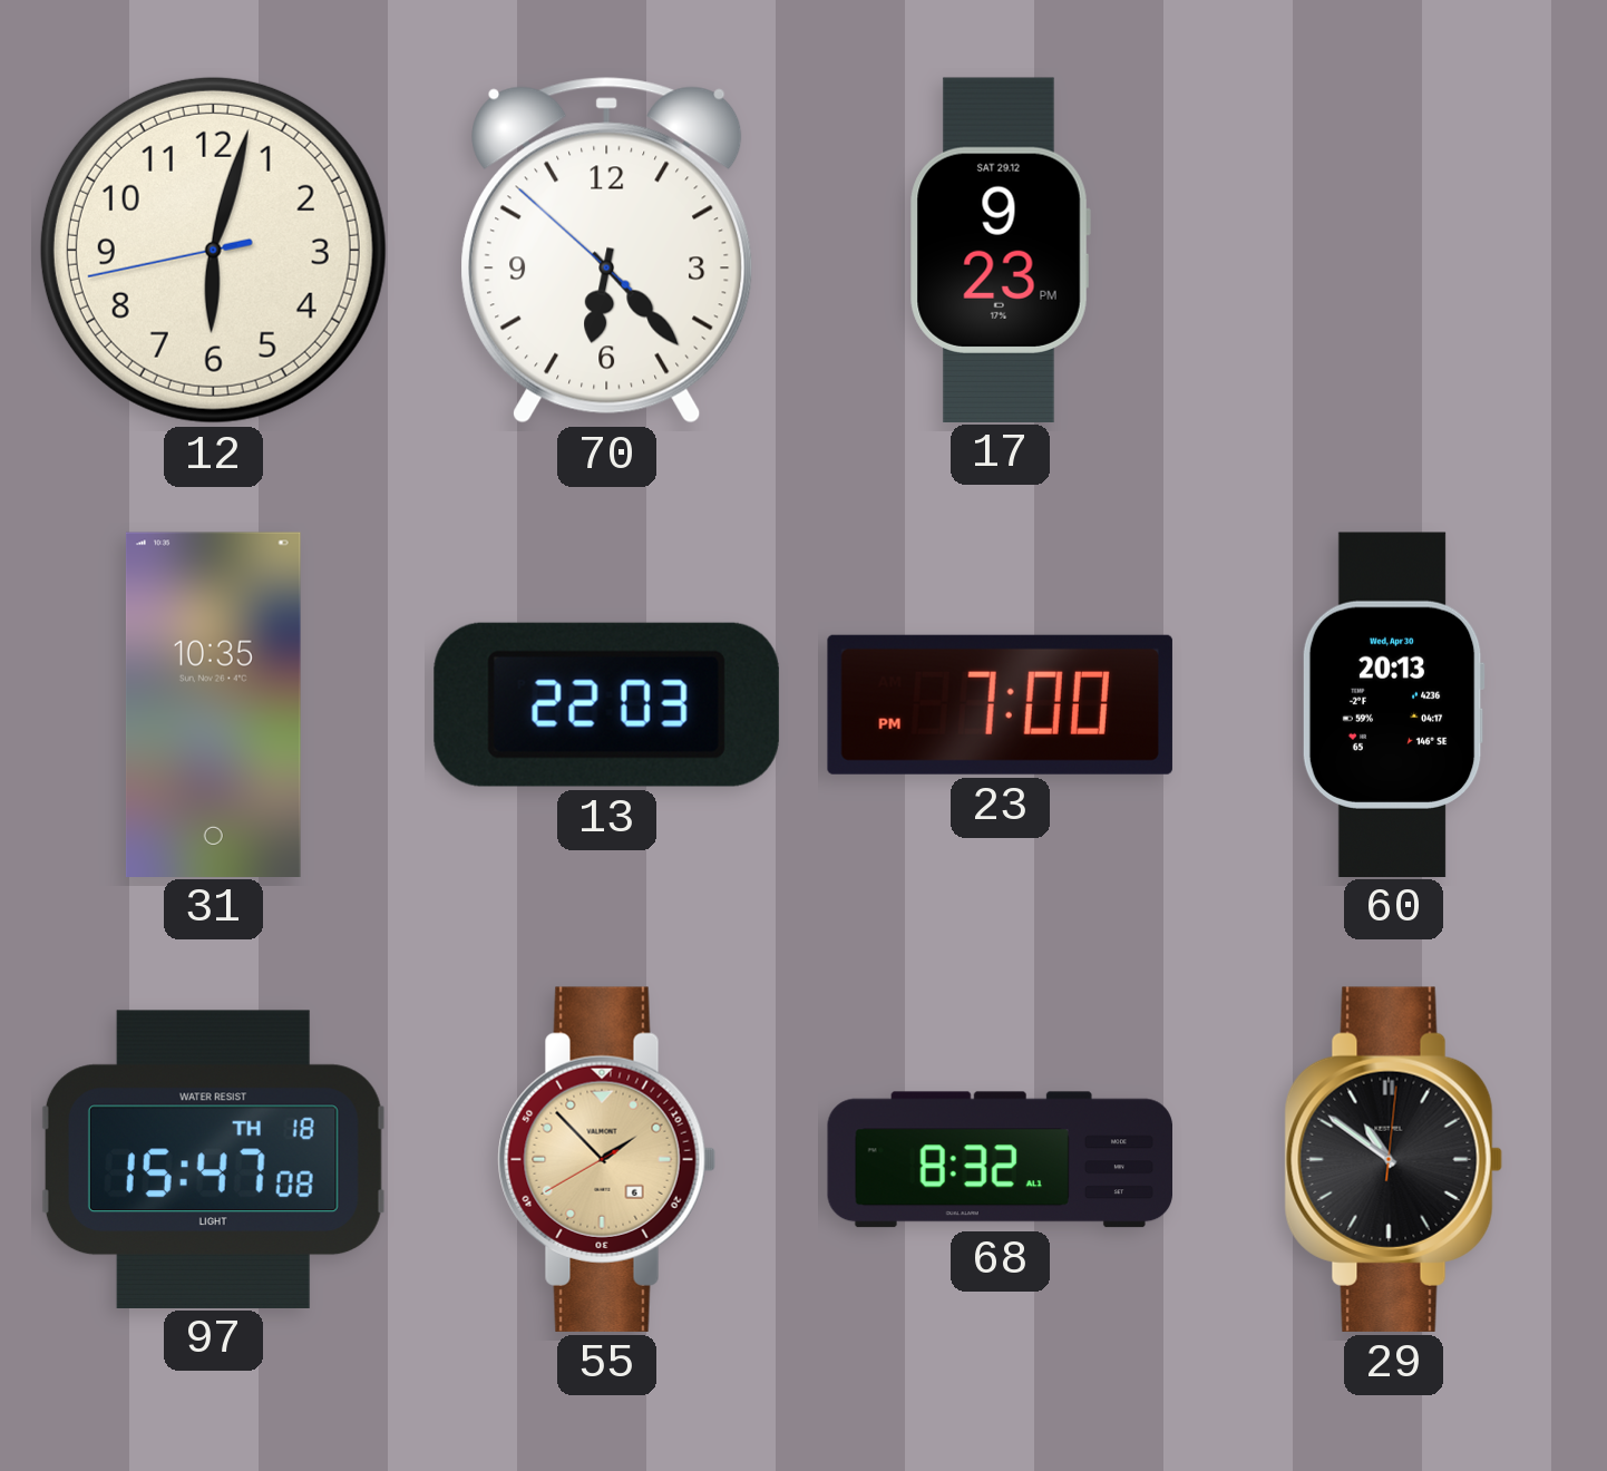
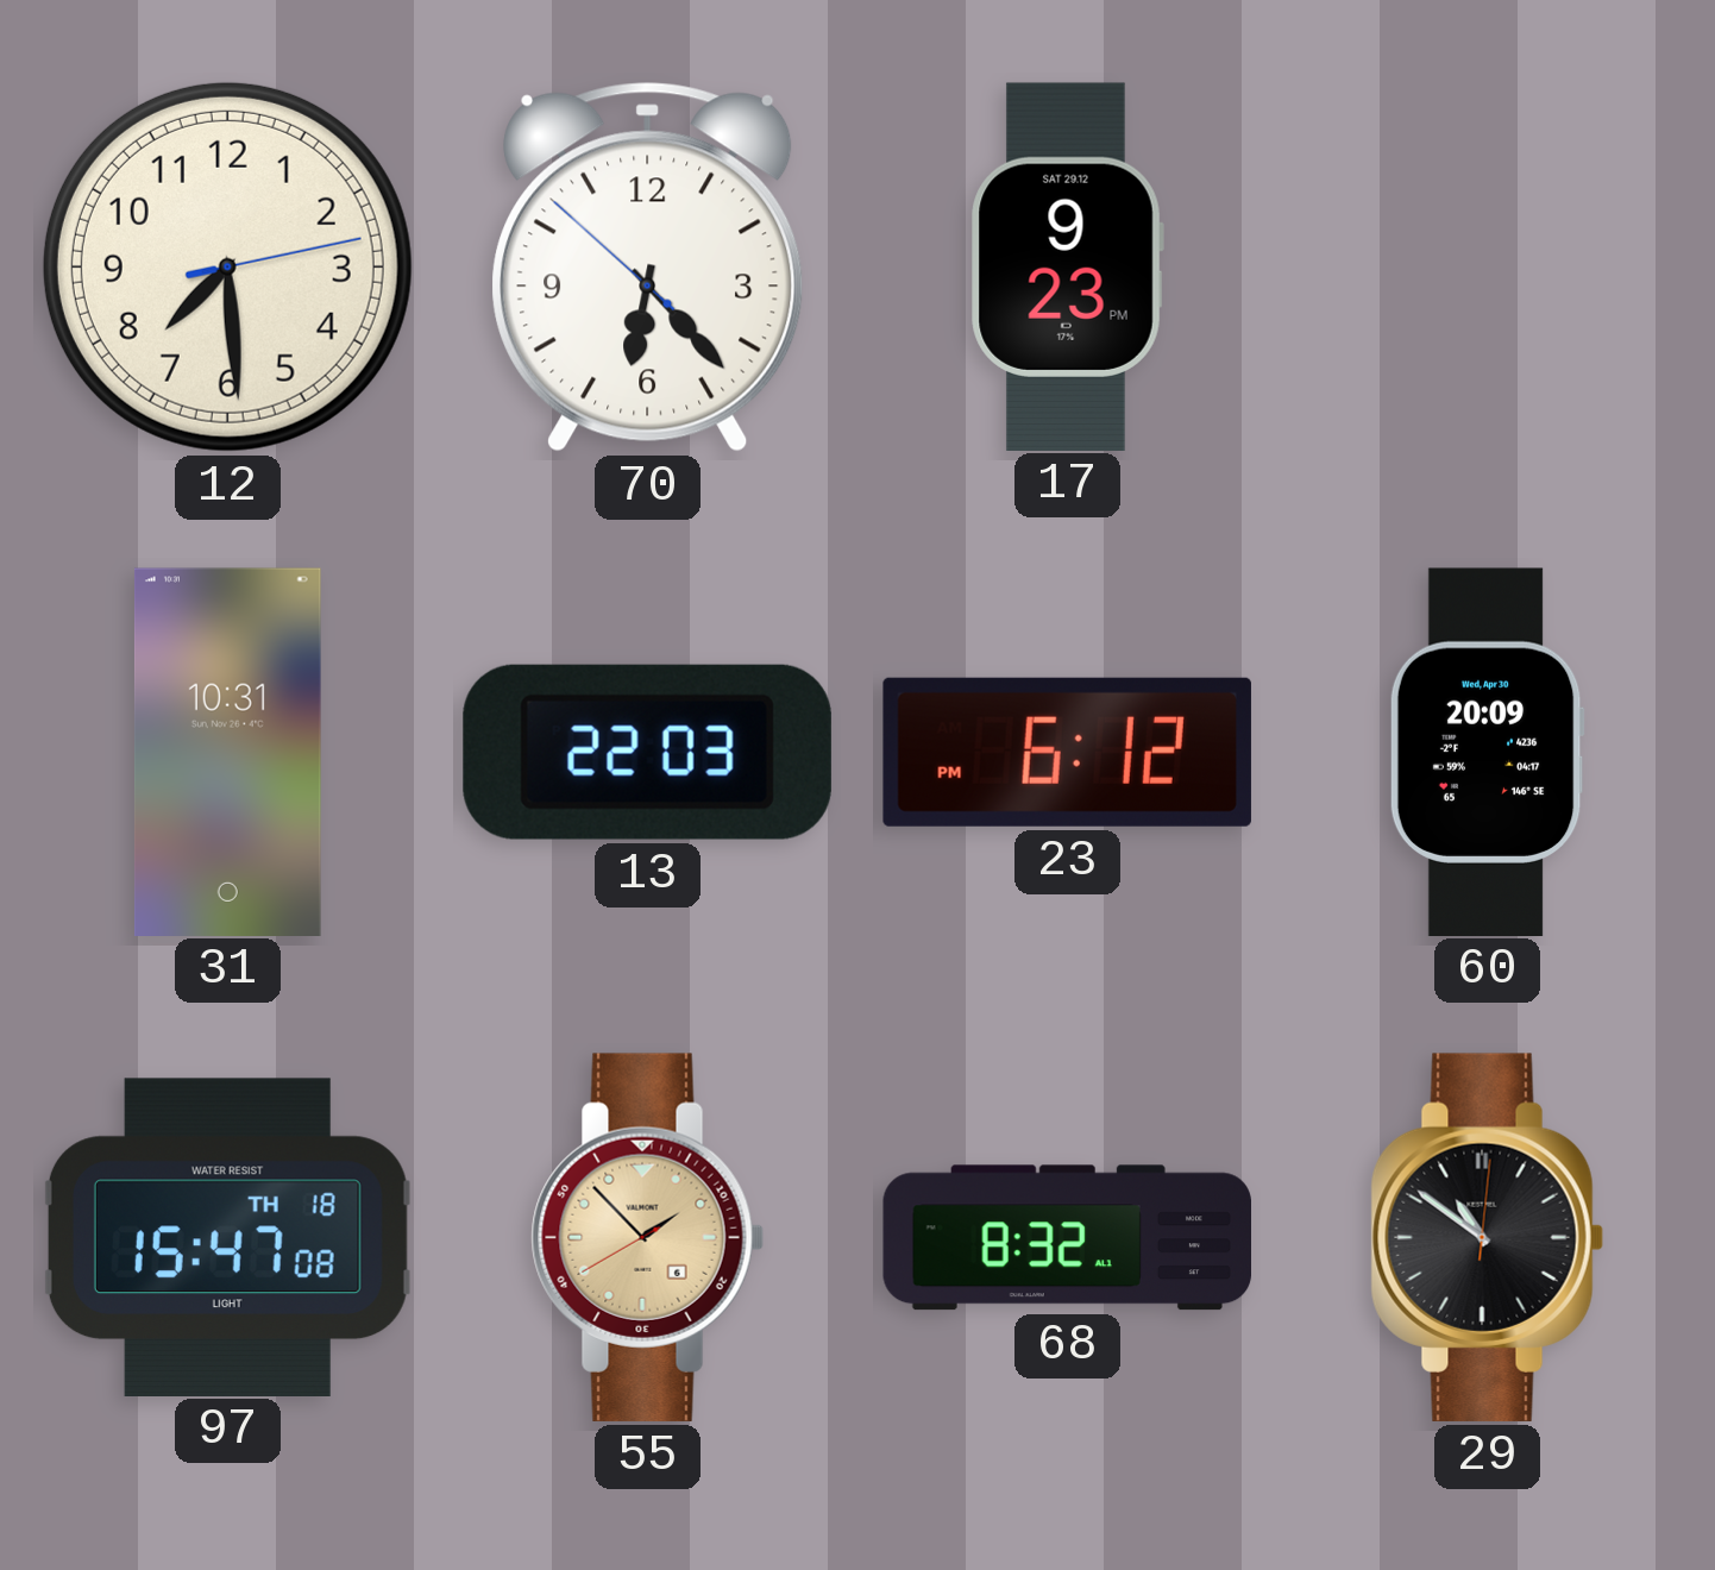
12: 6:02 -> 7:29 (227, 266)
31: 10:35 -> 10:31 (227, 752)
23: 7:00 -> 6:12 (1067, 752)
60: 20:13 -> 20:09 (1487, 752)
